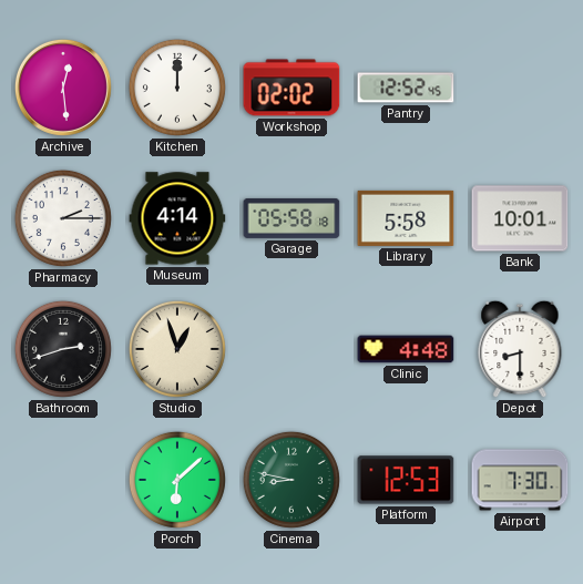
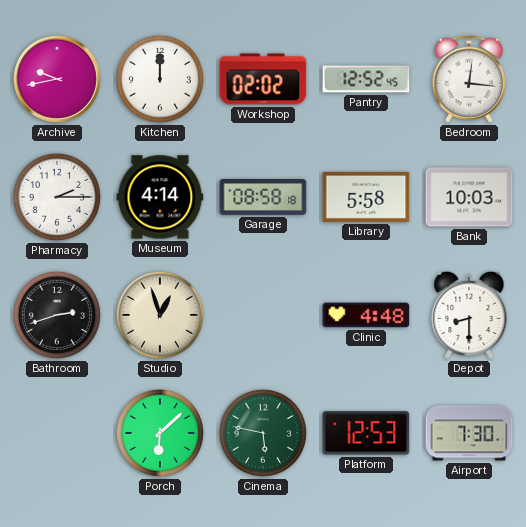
Archive: 12:29 -> 9:43 (57, 79)
Bedroom: none -> 12:16 (468, 79)
Garage: 05:58 -> 08:58 (263, 197)
Bank: 10:01 -> 10:03 (469, 197)
Cinema: 8:47 -> 5:47 (263, 433)
